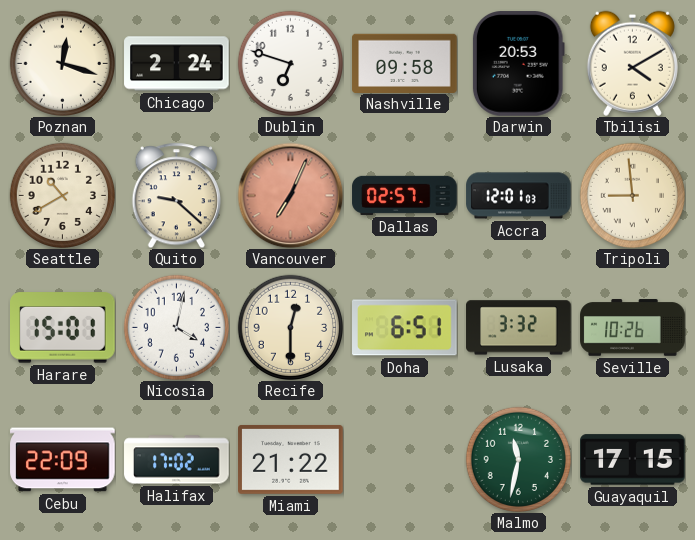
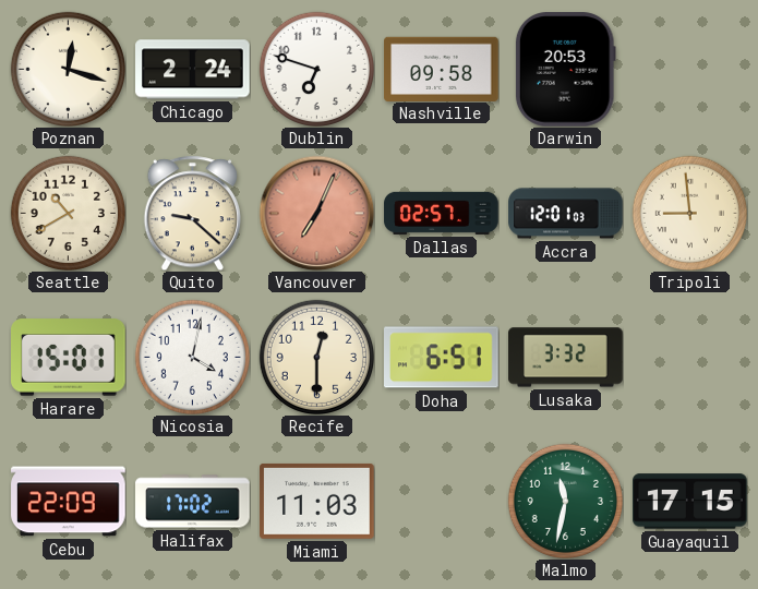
Tbilisi: 4:10 -> none (632, 63)
Seville: 10:26 -> none (633, 328)
Miami: 21:22 -> 11:03 (317, 501)
